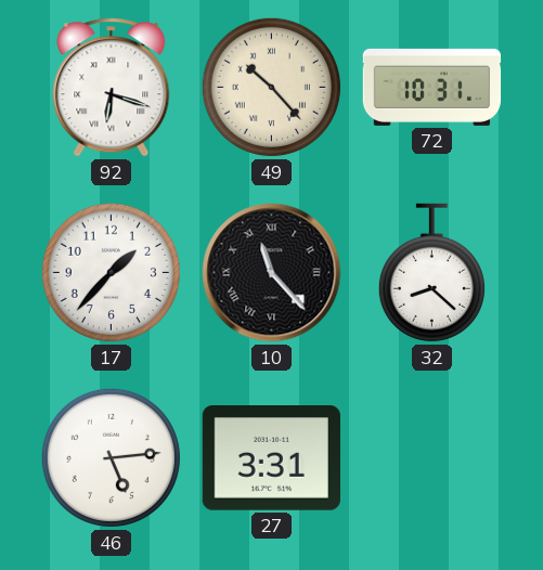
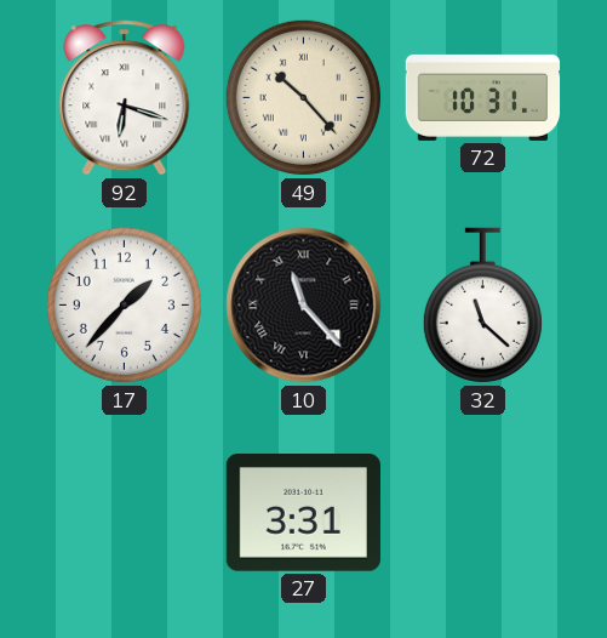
32: 8:22 -> 11:22 (482, 306)
46: 5:14 -> none (111, 457)
